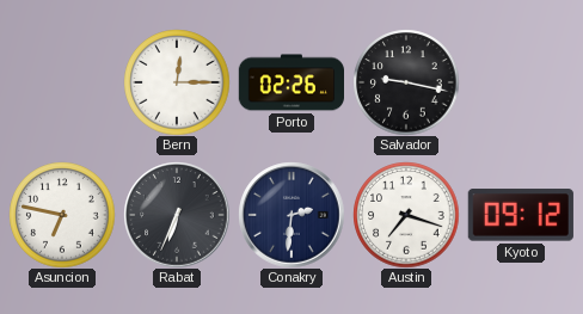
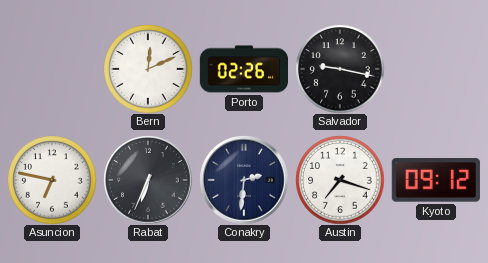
Bern: 12:15 -> 12:11 (148, 69)
